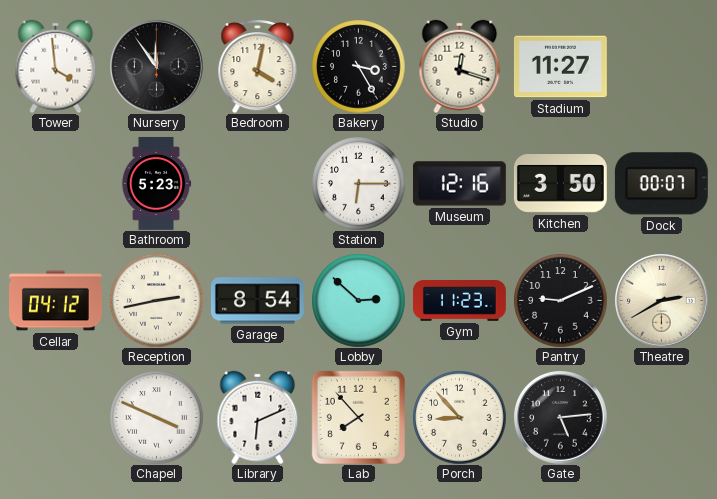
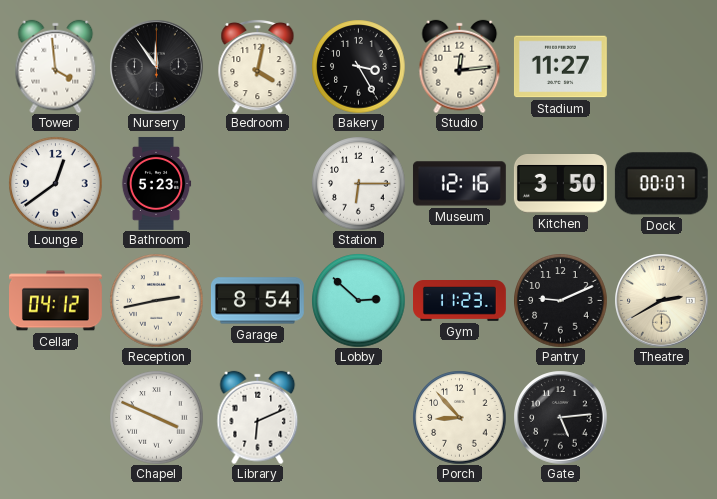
Studio: 12:18 -> 12:14 (460, 66)
Lounge: none -> 12:39 (55, 183)
Lab: 7:53 -> none (358, 417)
